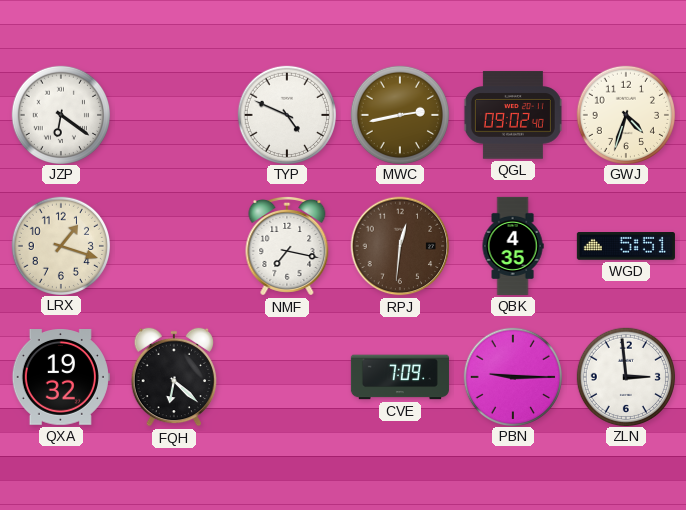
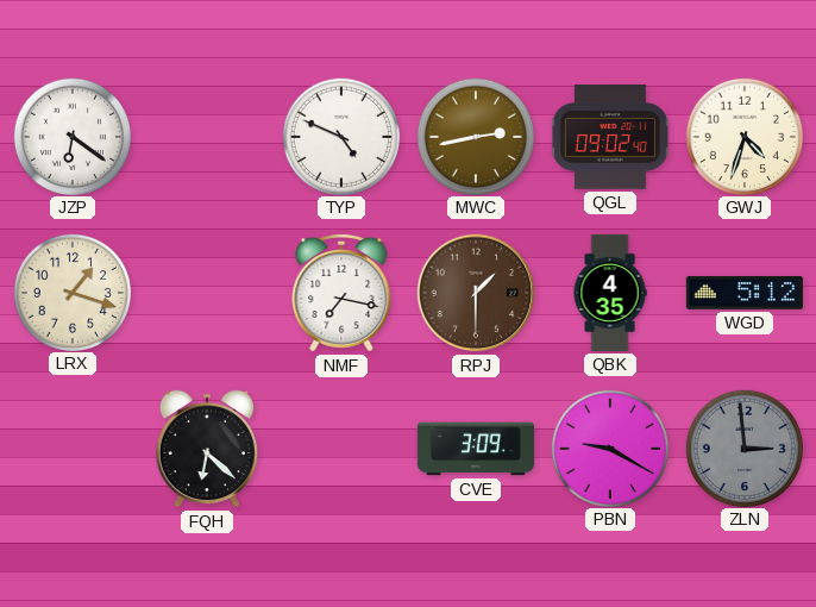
RPJ: 12:31 -> 1:30 (476, 293)
WGD: 5:51 -> 5:12 (745, 294)
QXA: 19:32 -> none (61, 378)
CVE: 7:09 -> 3:09 (476, 449)
PBN: 9:15 -> 9:20 (609, 448)
ZLN dial: white -> grey (743, 448)
